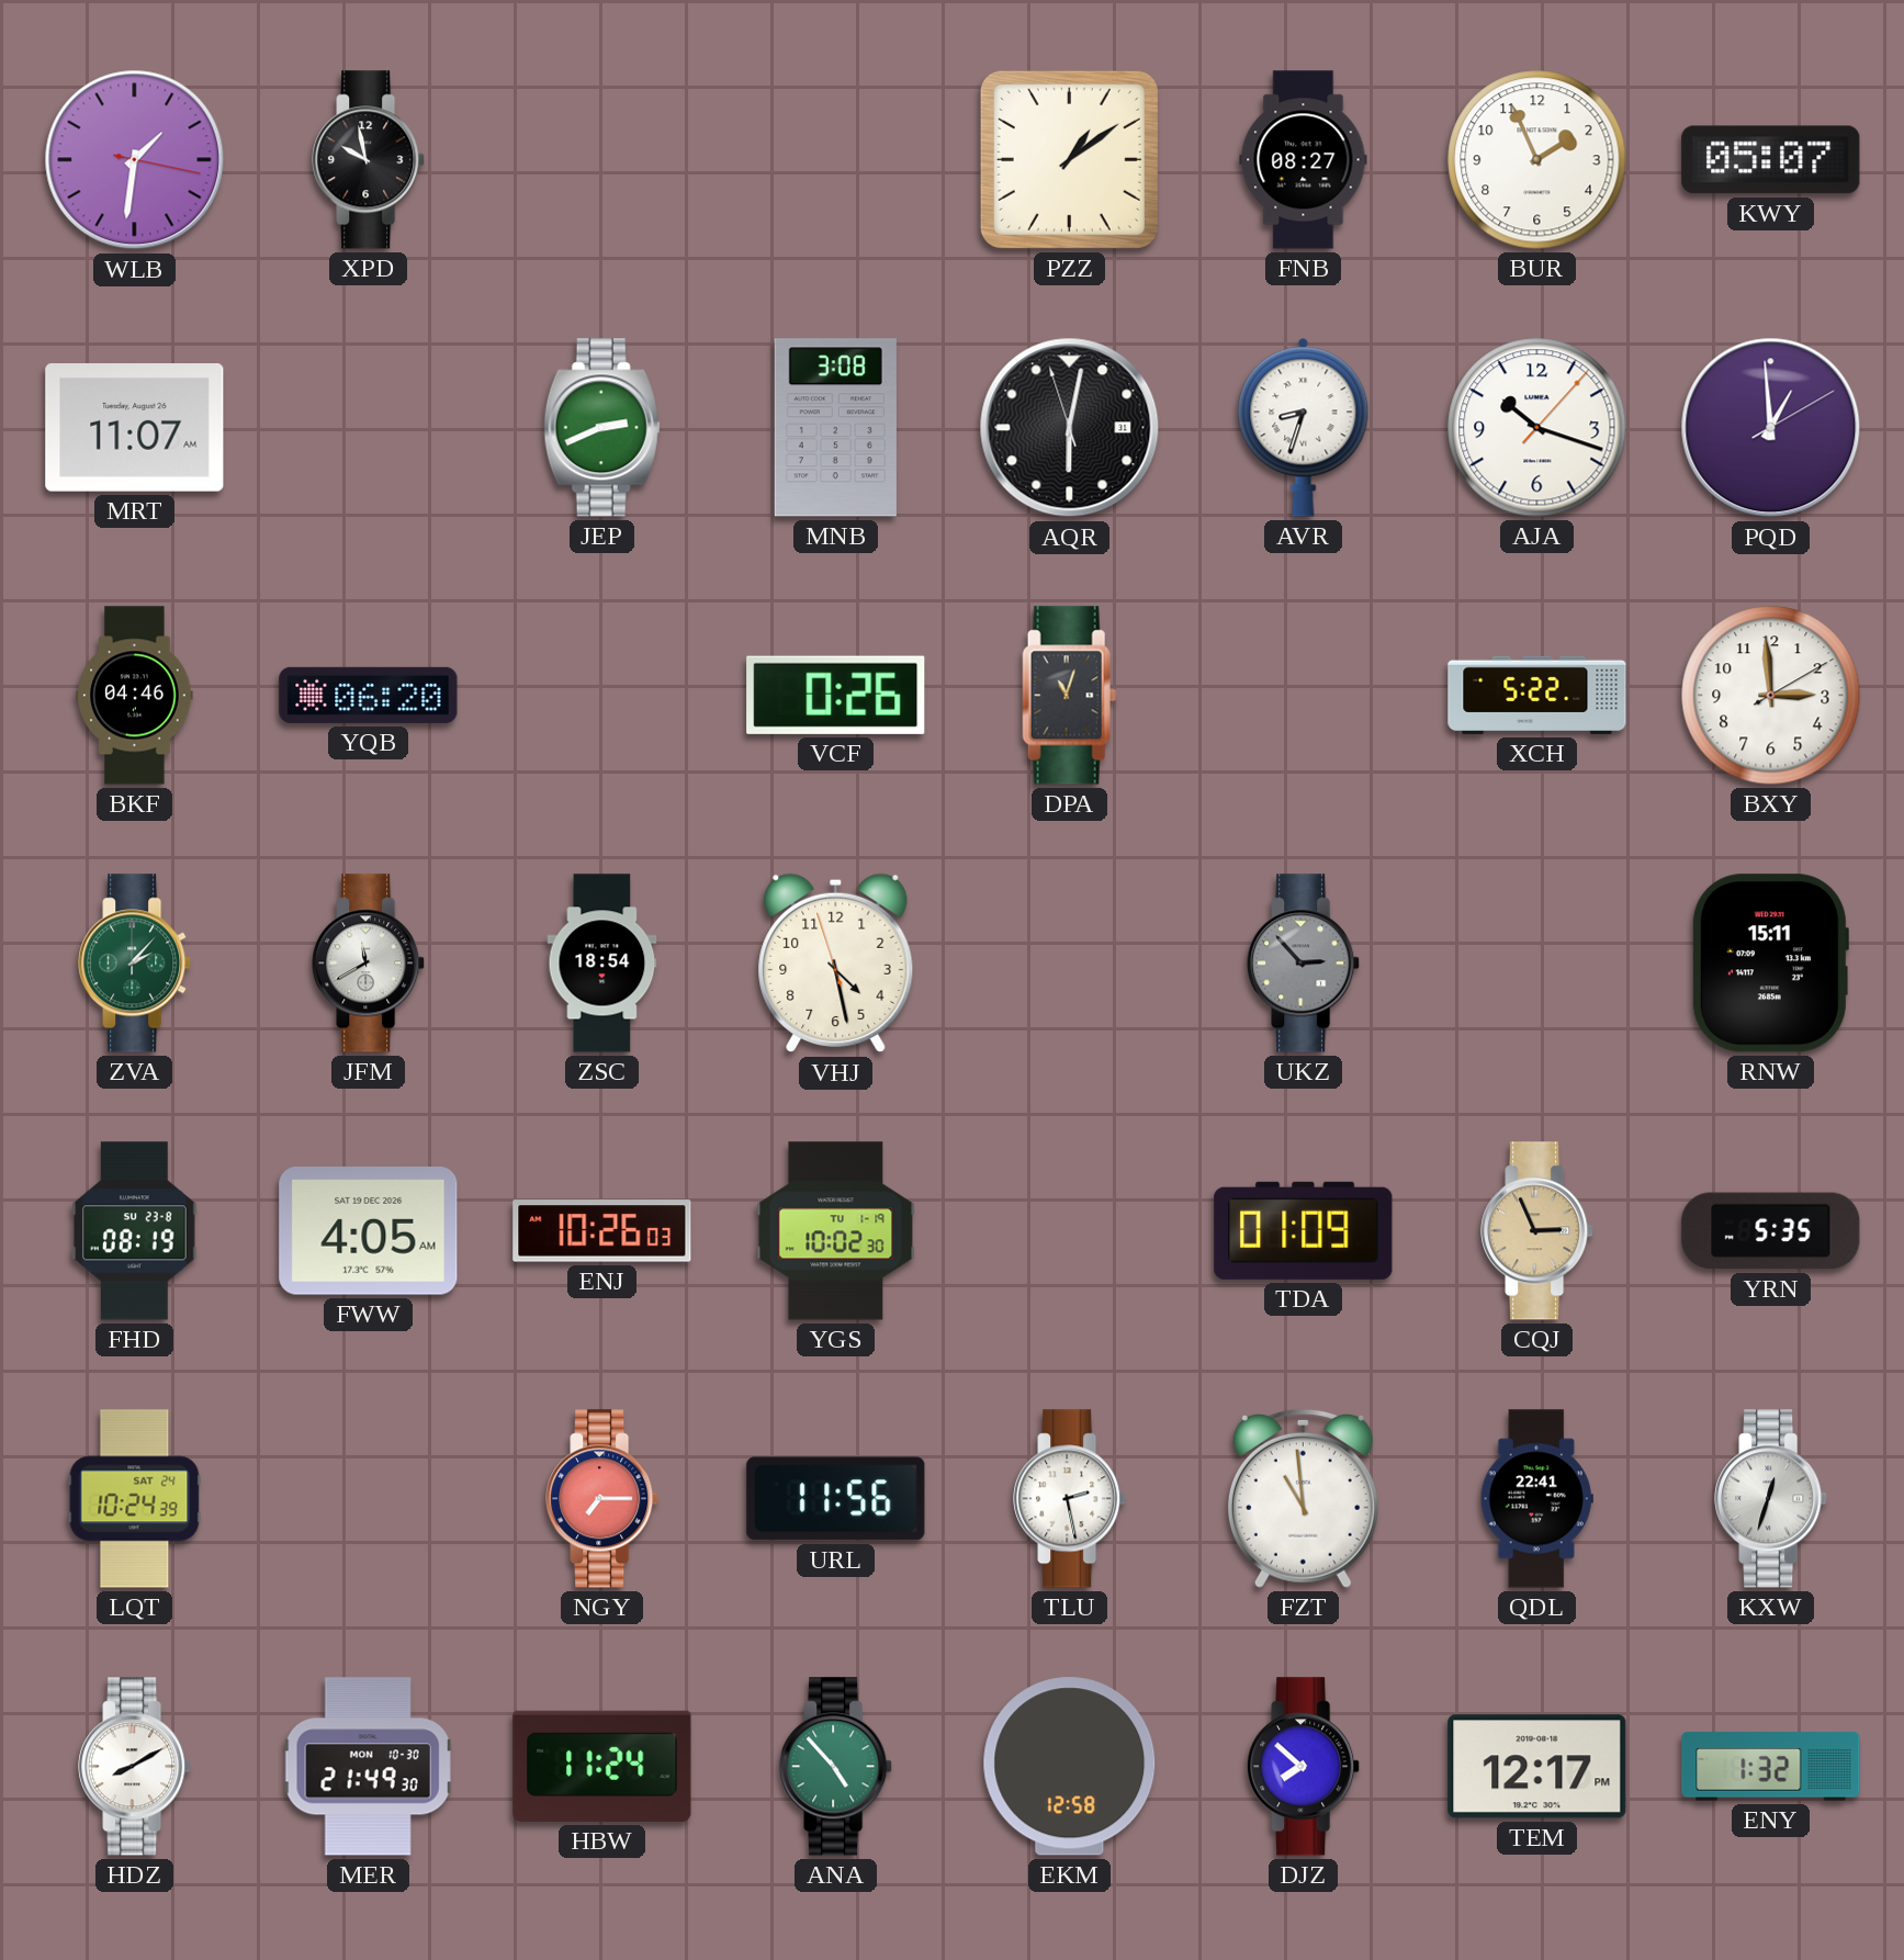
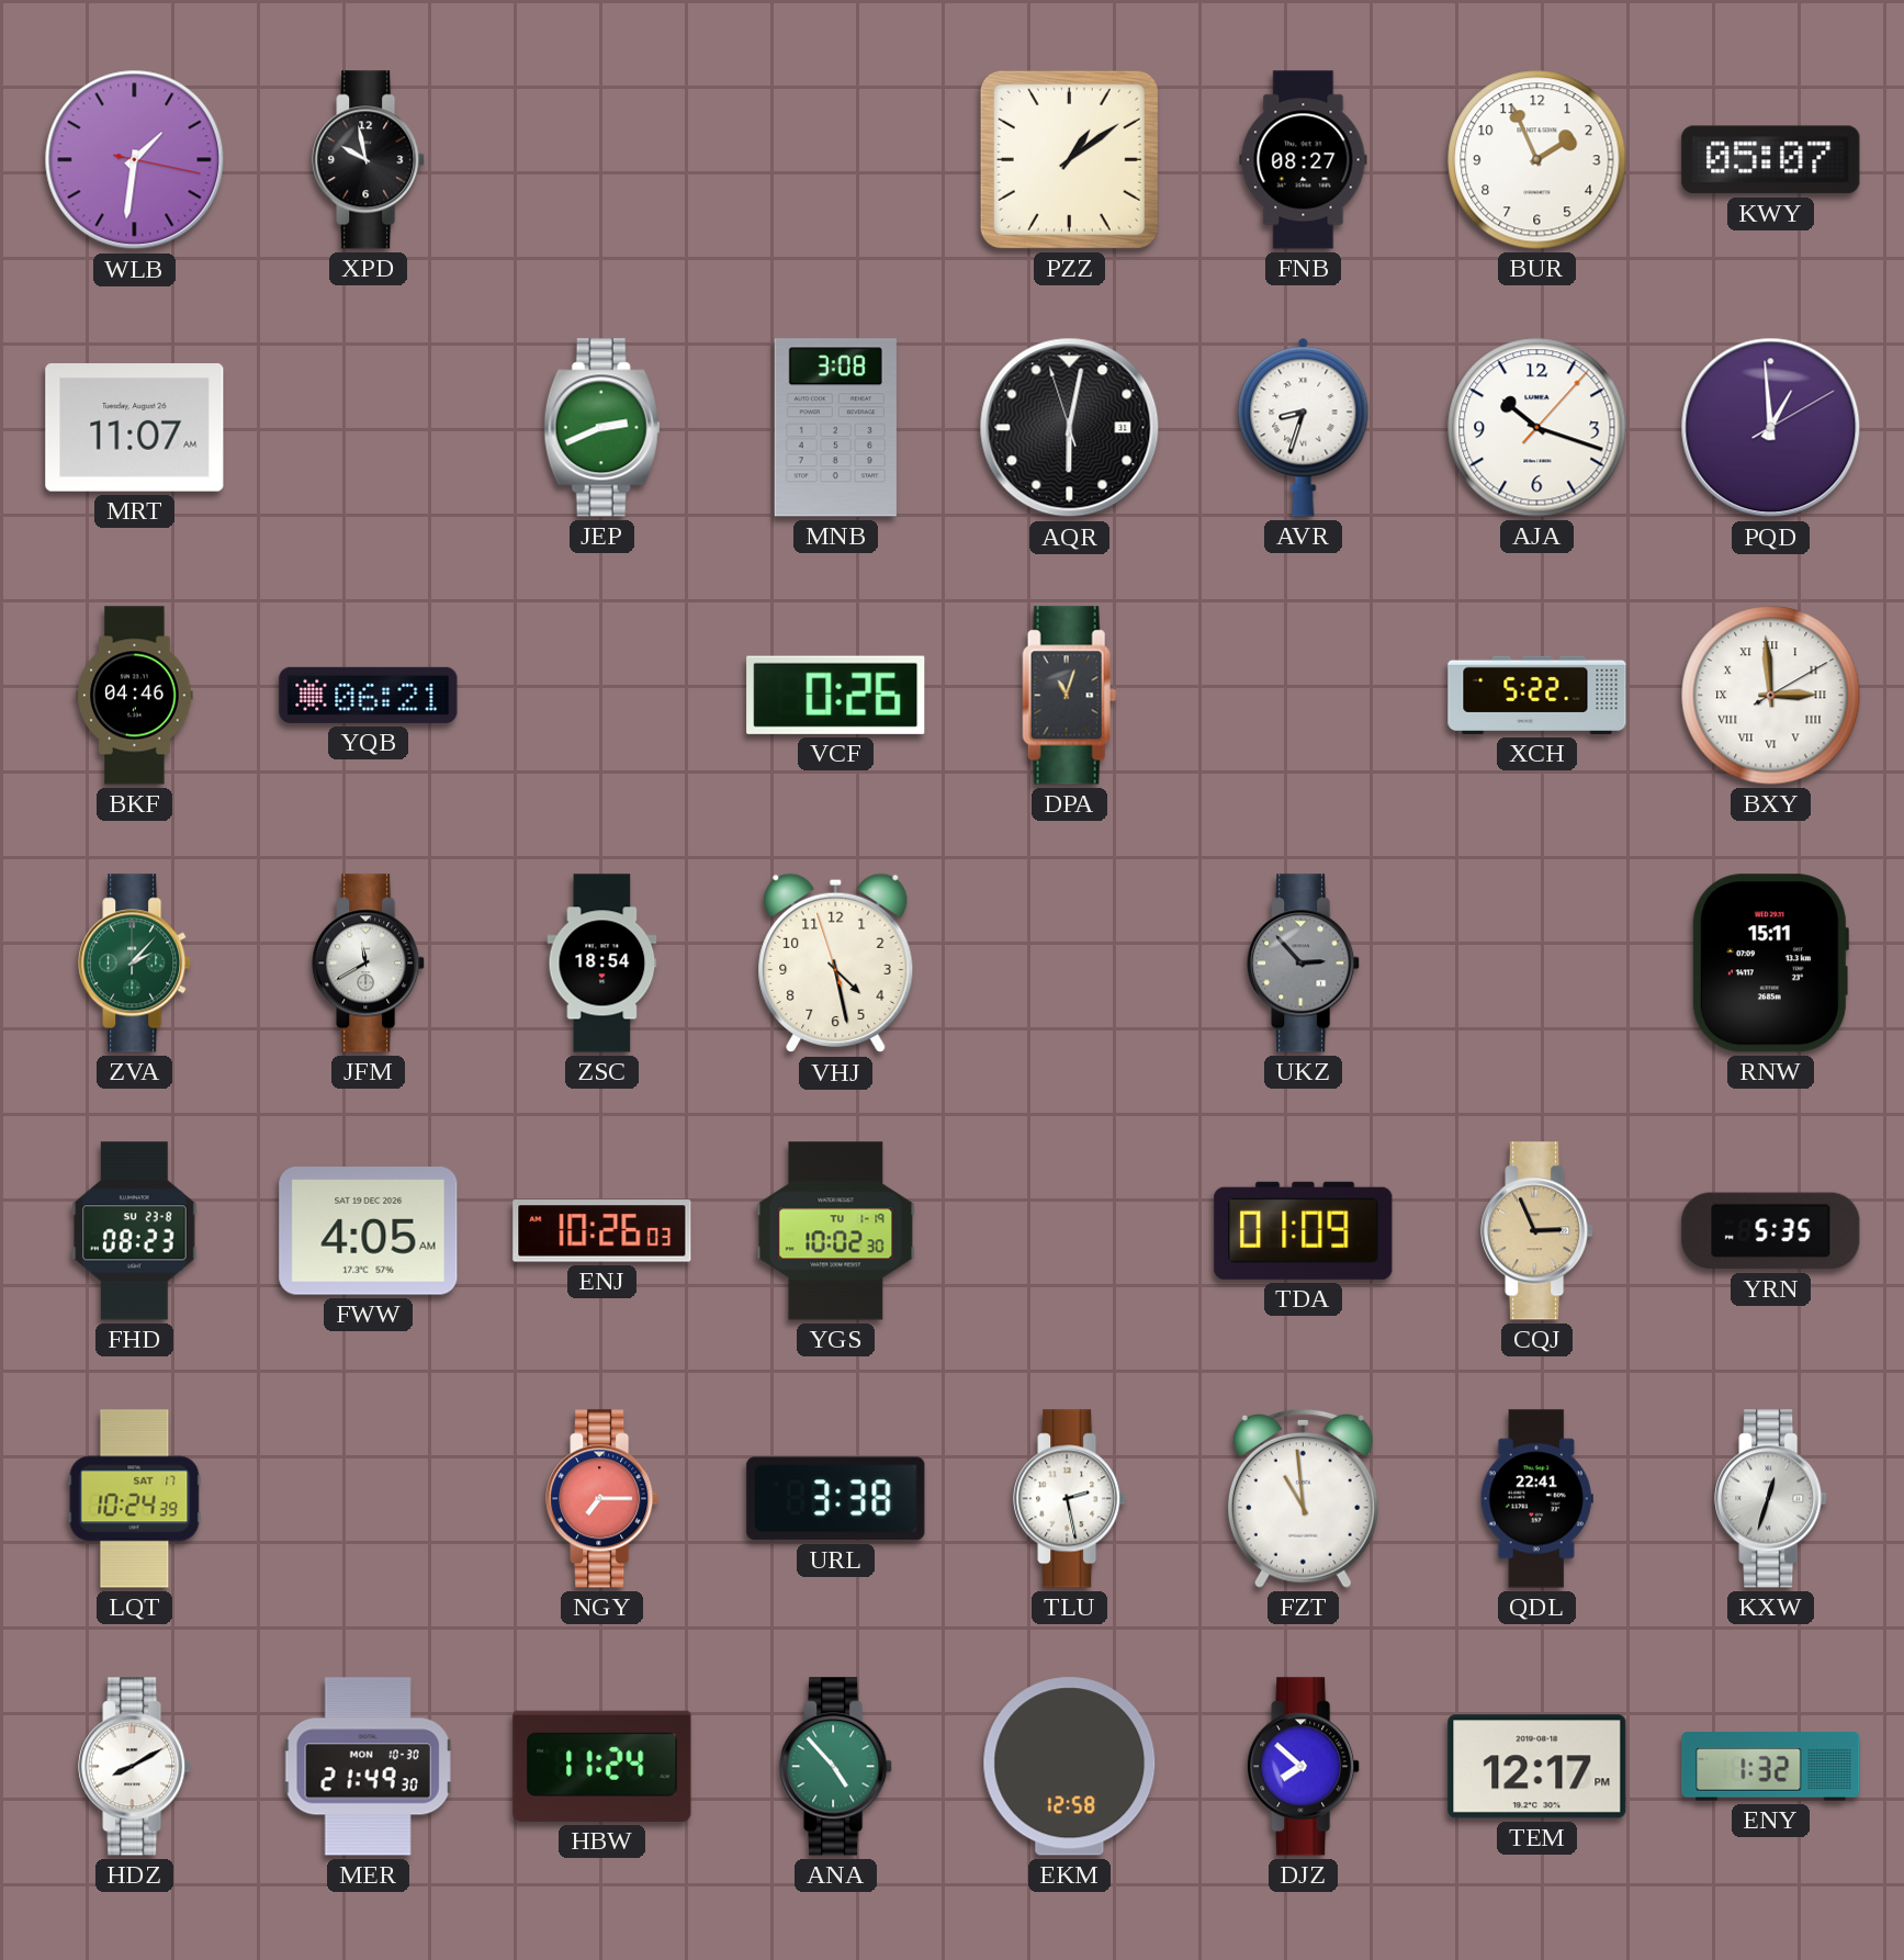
YQB: 06:20 -> 06:21 (369, 695)
BXY numerals: Arabic -> Roman (1771, 696)
FHD: 08:19 -> 08:23 (135, 1231)
LQT date: SAT 24 -> SAT 17 (135, 1499)
URL: 11:56 -> 3:38 (836, 1499)
